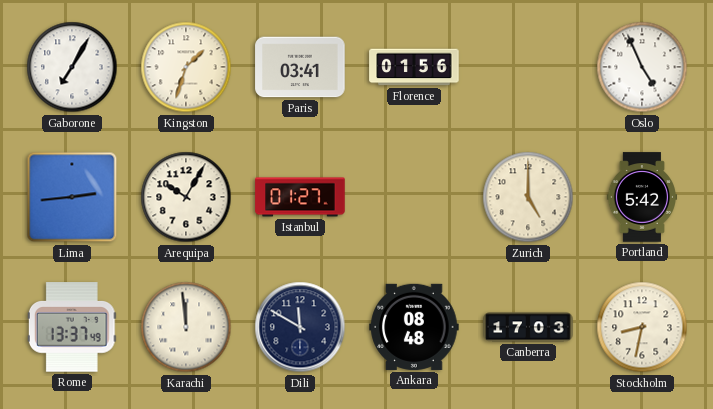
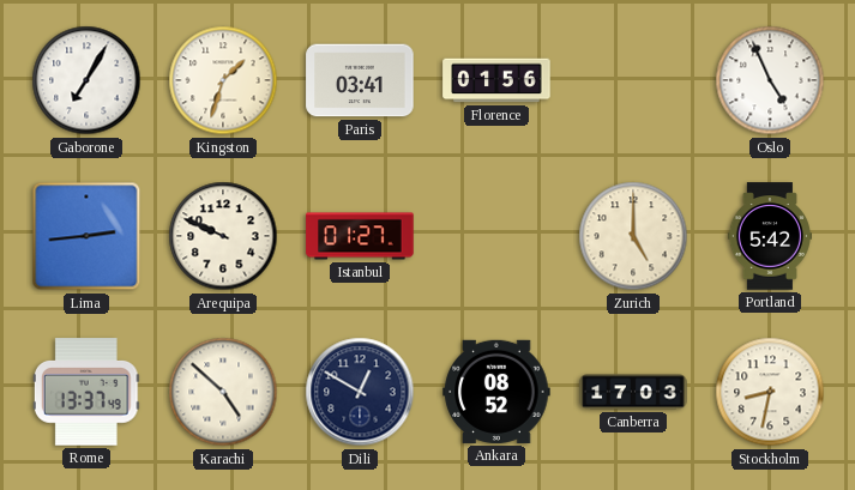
Arequipa: 10:05 -> 9:49 (223, 236)
Karachi: 11:59 -> 4:52 (223, 392)
Dili: 11:50 -> 12:50 (360, 392)
Ankara: 08:48 -> 08:52 (496, 392)
